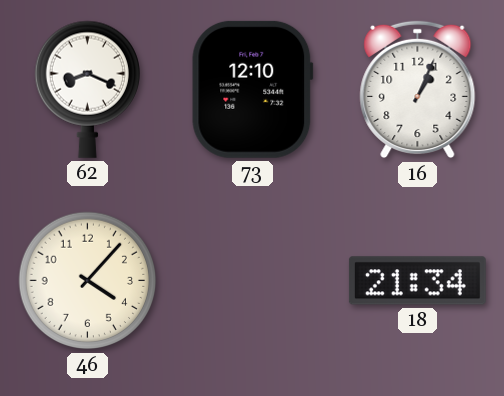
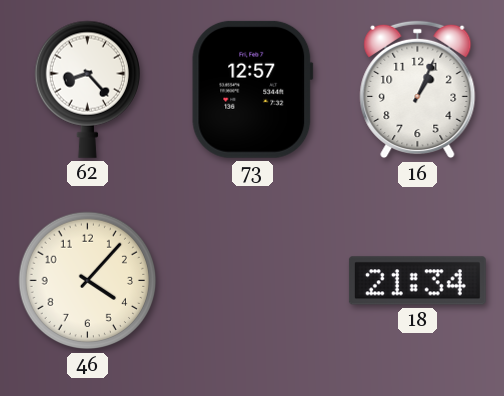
62: 8:19 -> 8:23 (87, 89)
73: 12:10 -> 12:57 (253, 89)
